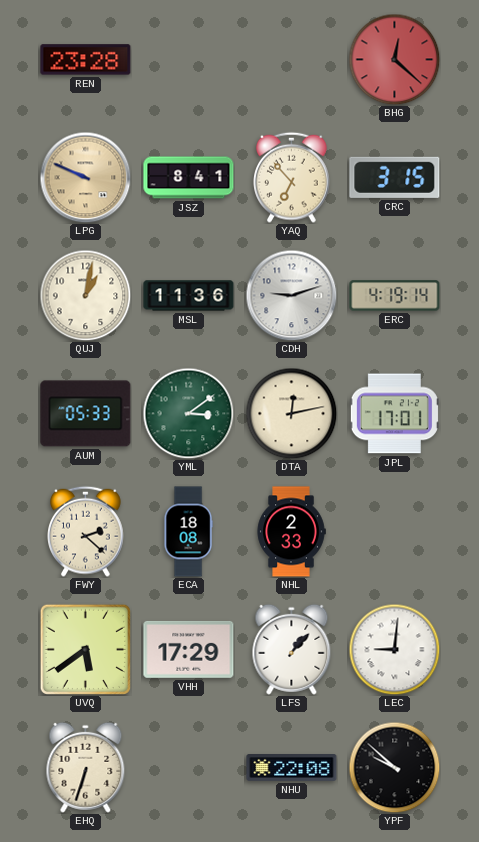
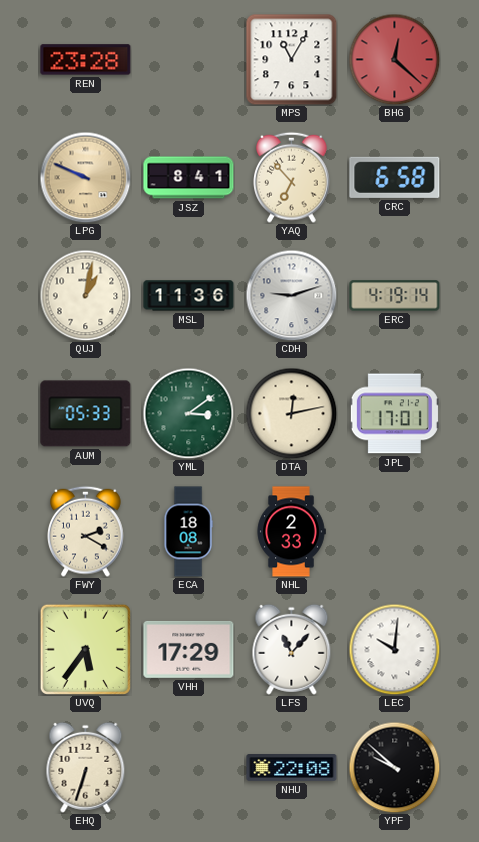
MPS: none -> 11:05 (292, 60)
CRC: 3:15 -> 6:58 (395, 177)
FWY: 2:22 -> 2:20 (86, 531)
UVQ: 5:39 -> 5:36 (85, 649)
LFS: 1:07 -> 11:07 (292, 649)
LEC: 9:01 -> 10:01 (394, 649)
